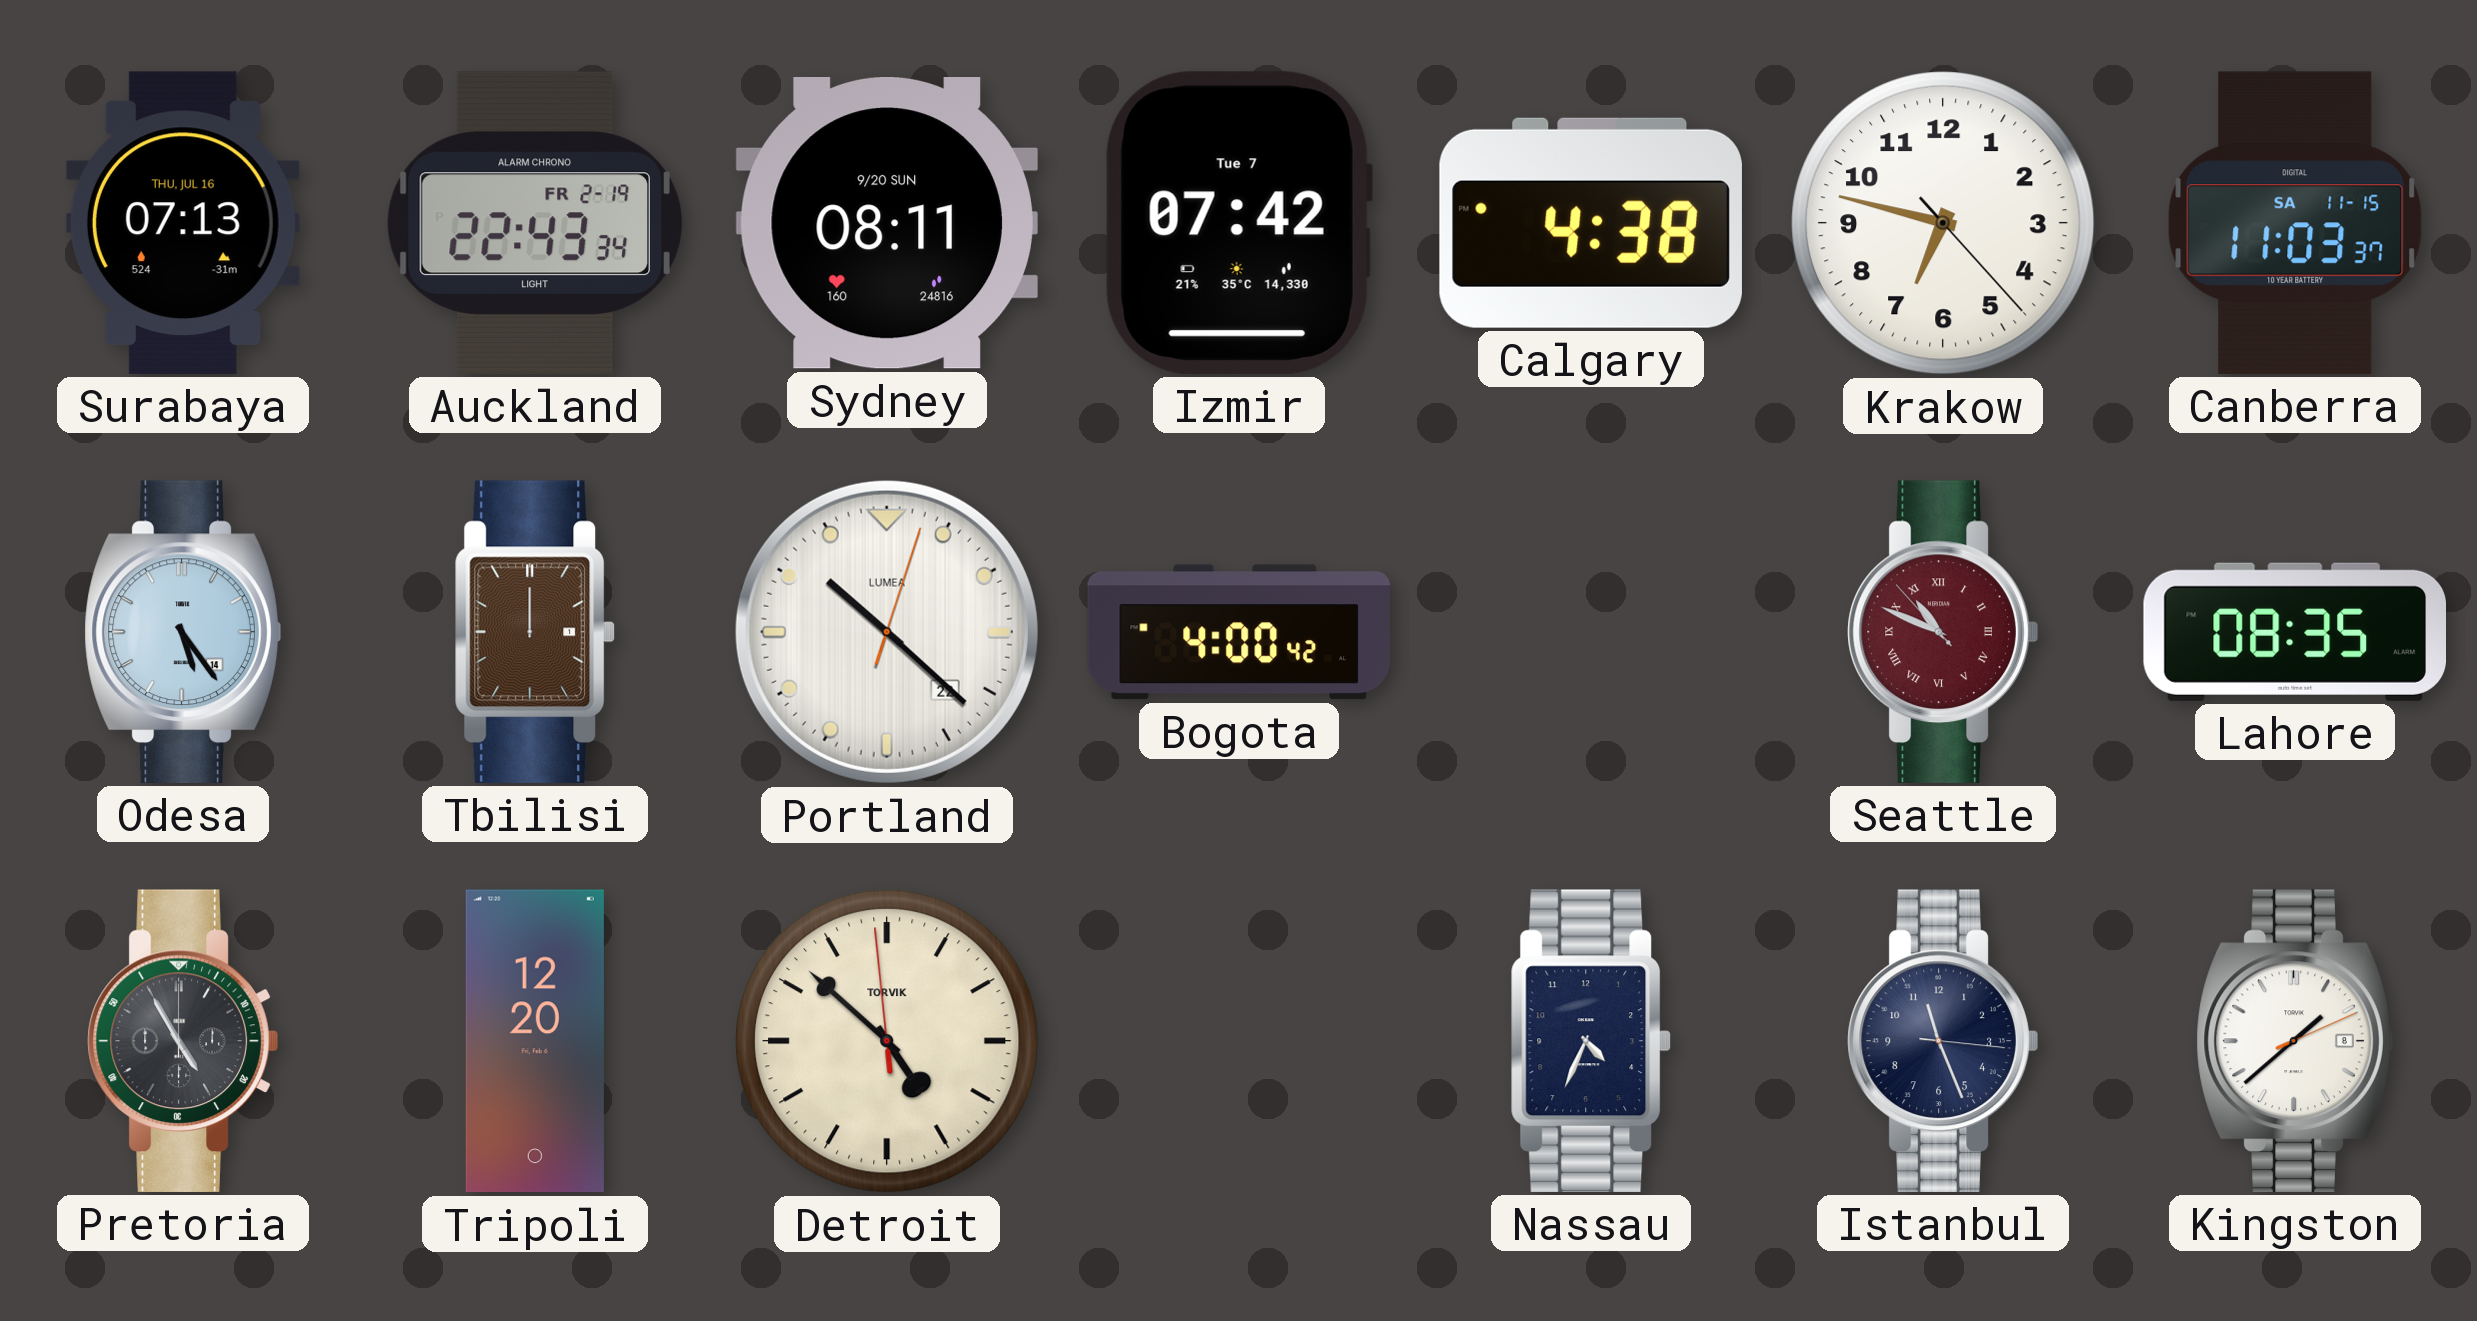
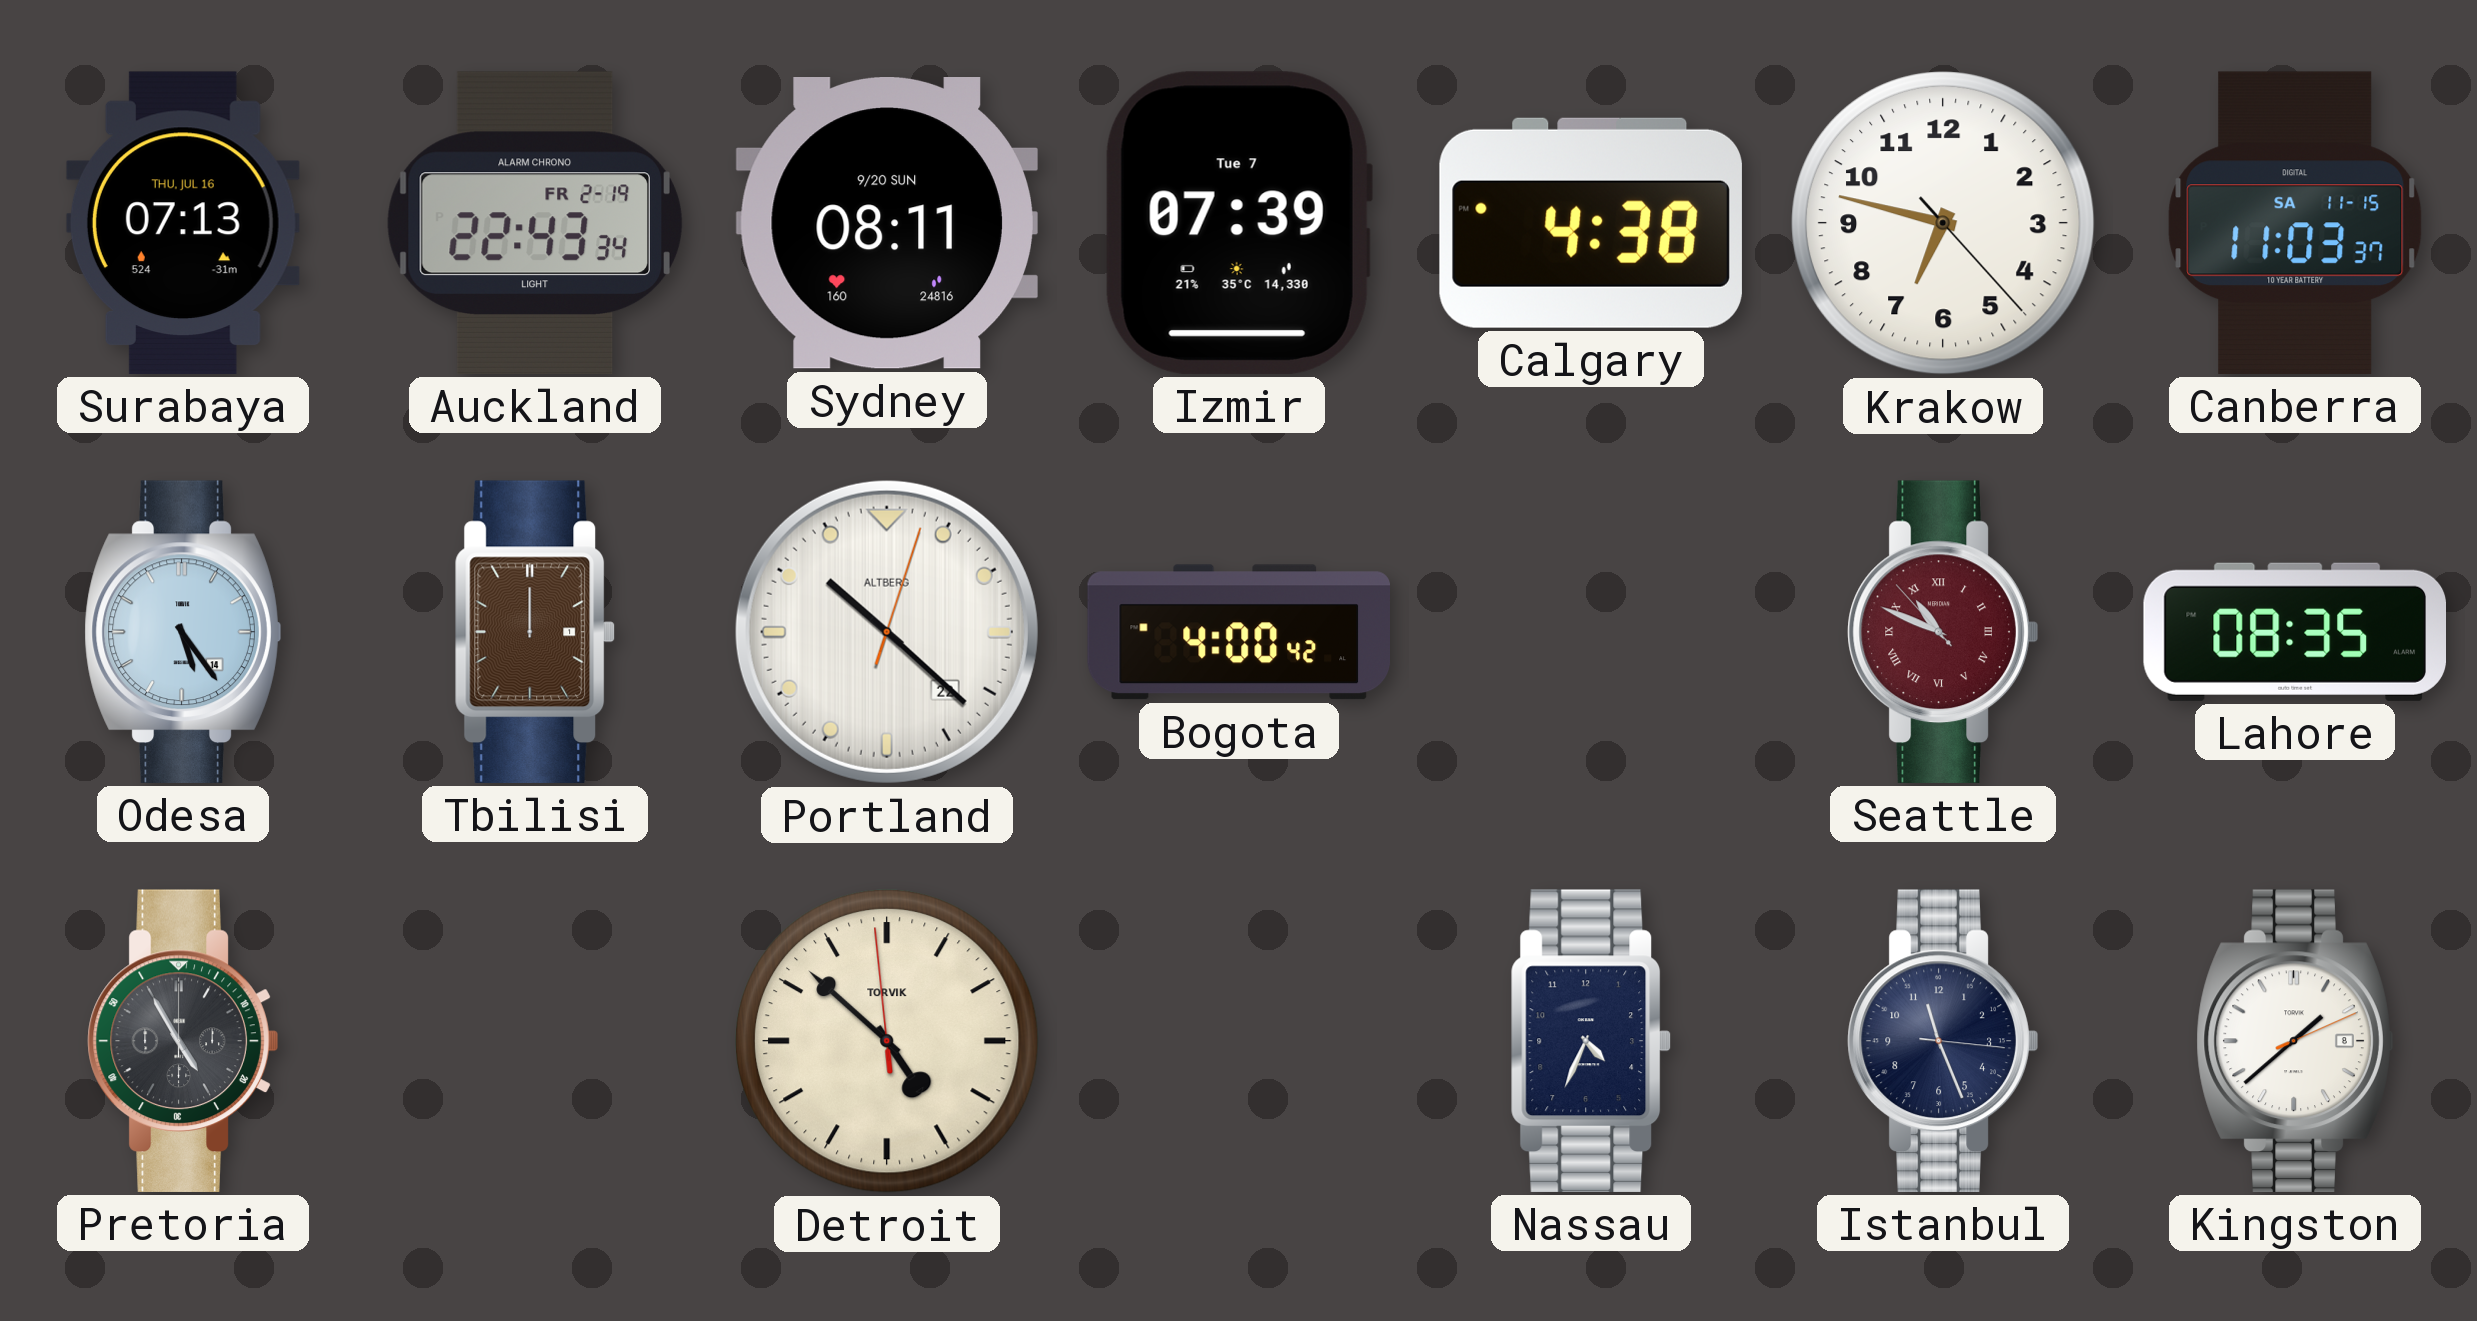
Izmir: 07:42 -> 07:39 (1238, 223)
Portland brand: LUMEA -> ALTBERG (887, 632)
Tripoli: 12:20 -> none (535, 1041)
